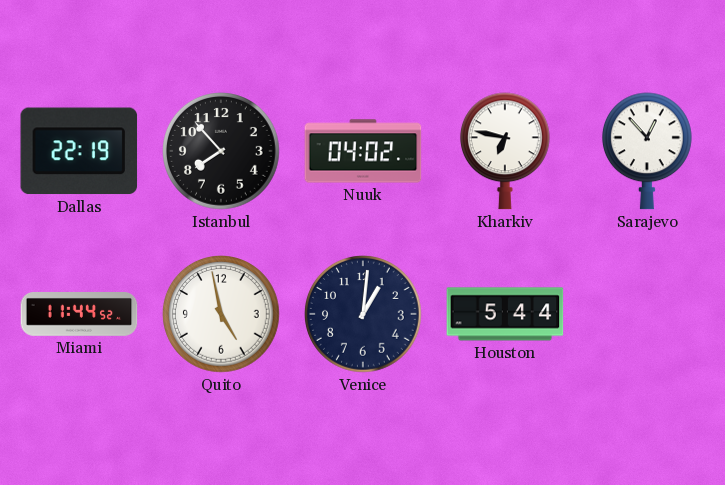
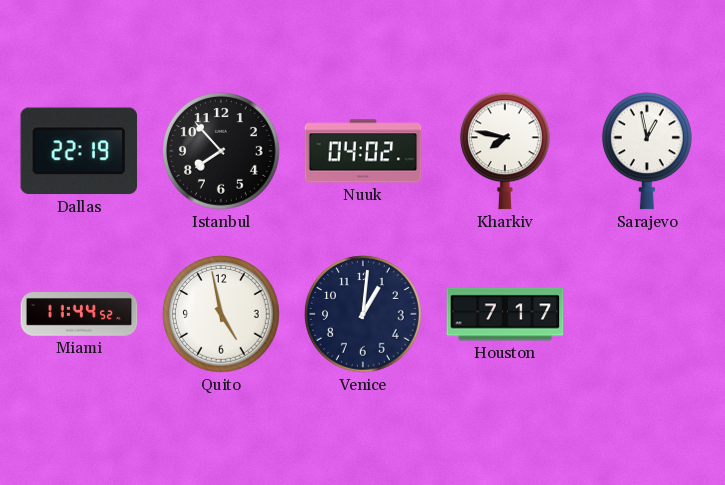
Kharkiv: 6:47 -> 7:47 (505, 151)
Sarajevo: 12:53 -> 12:58 (647, 151)
Houston: 5:44 -> 7:17 (505, 314)
